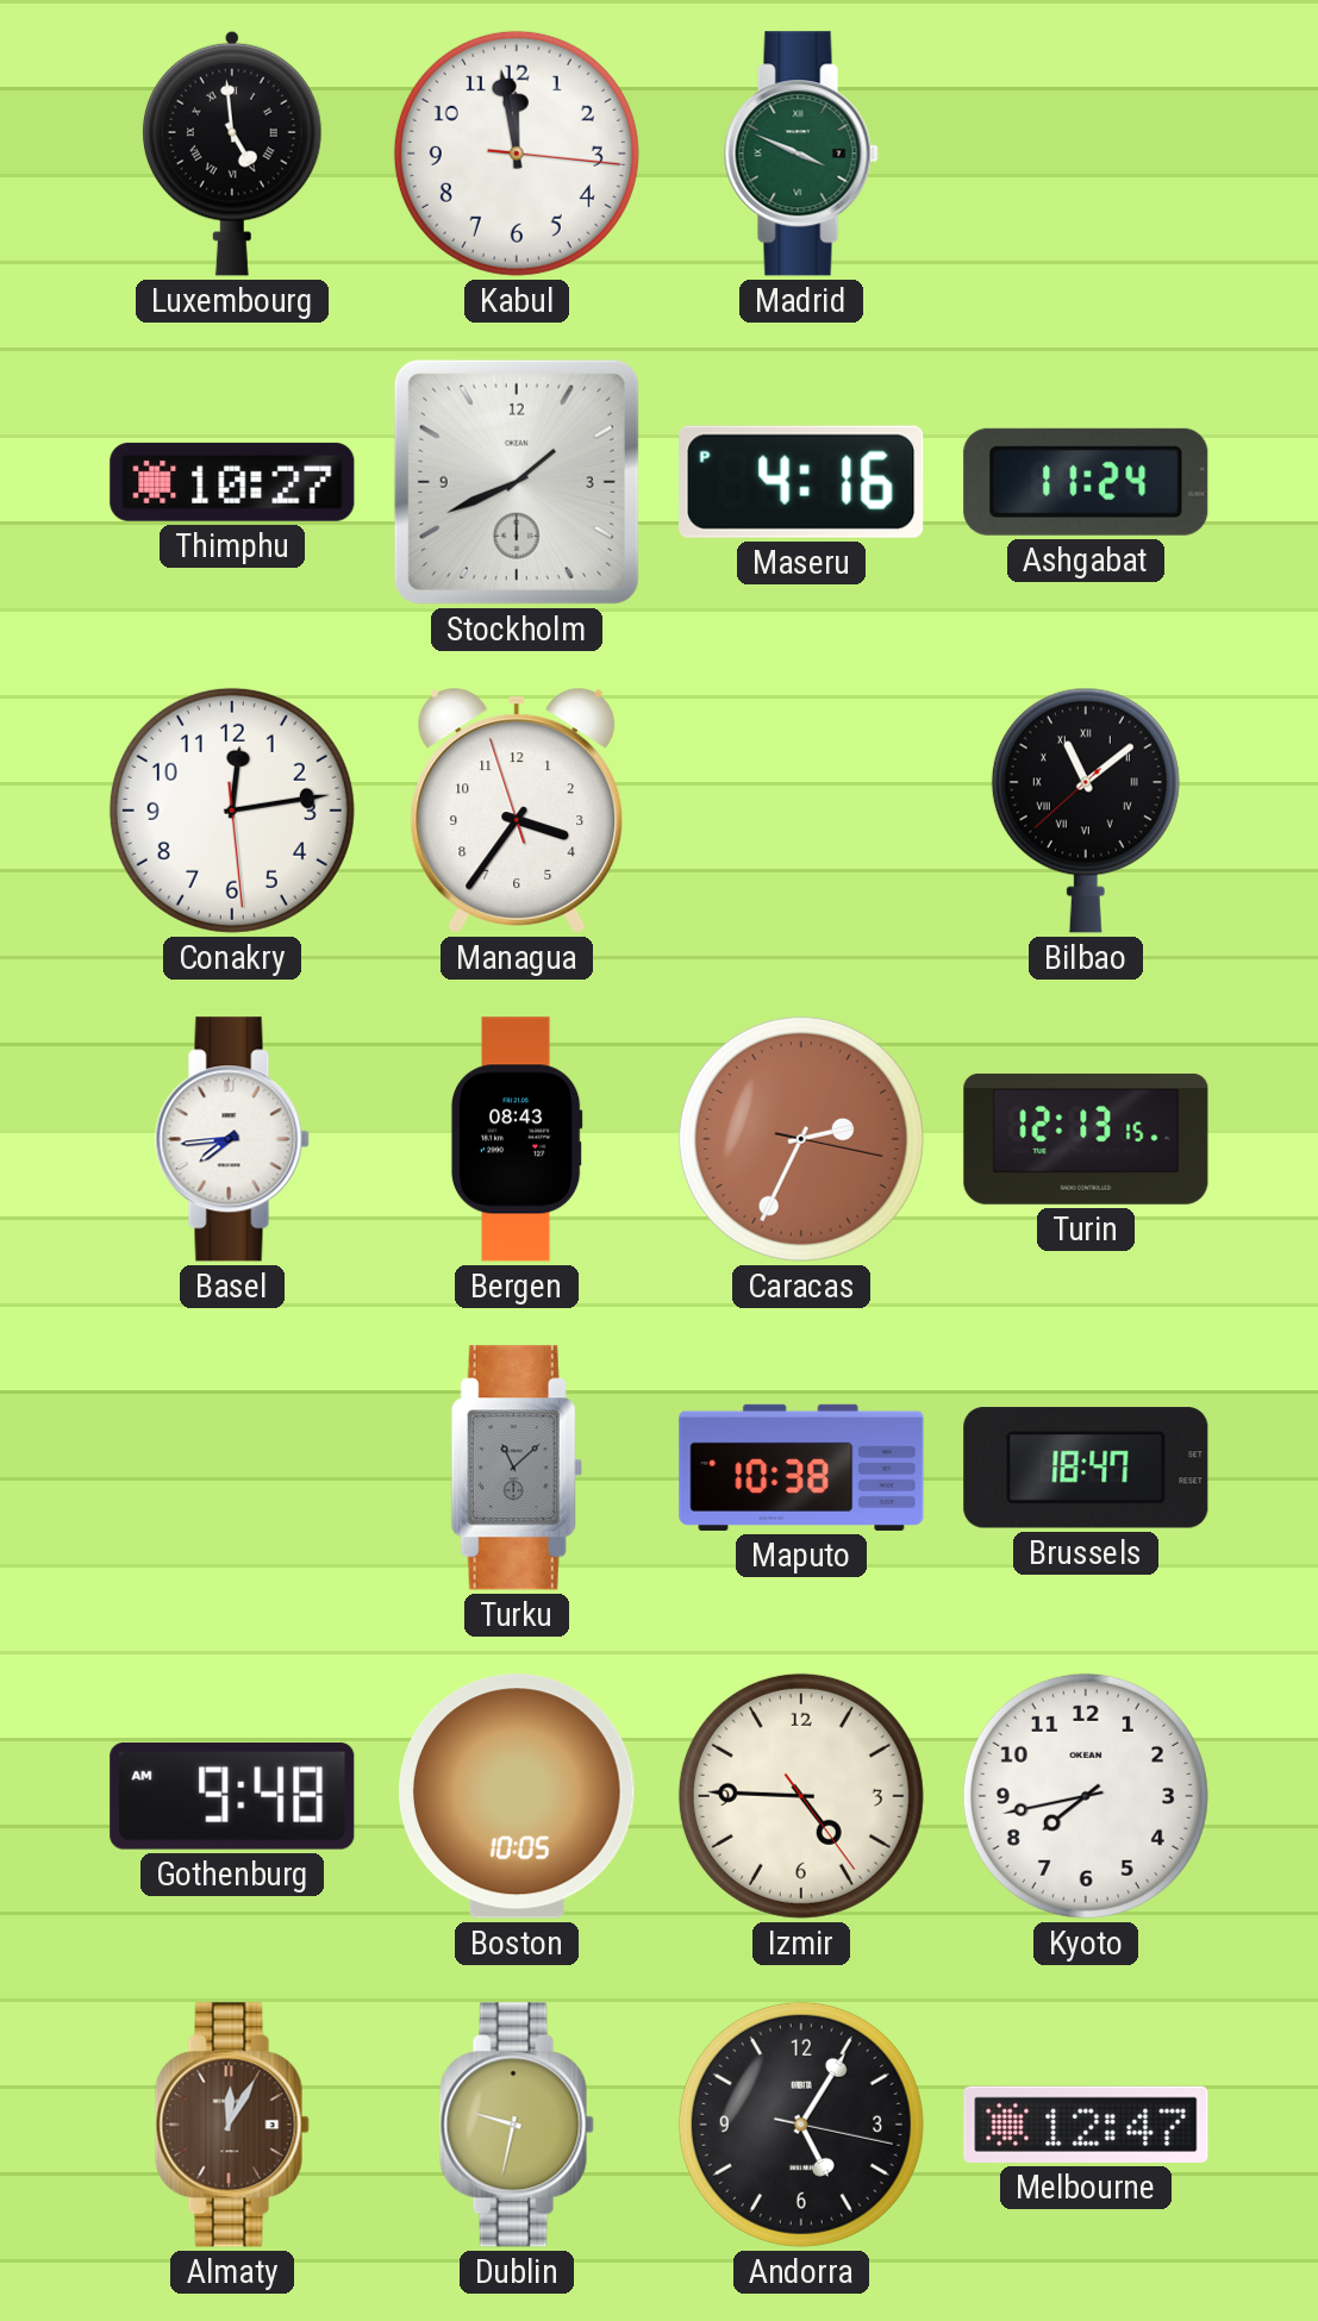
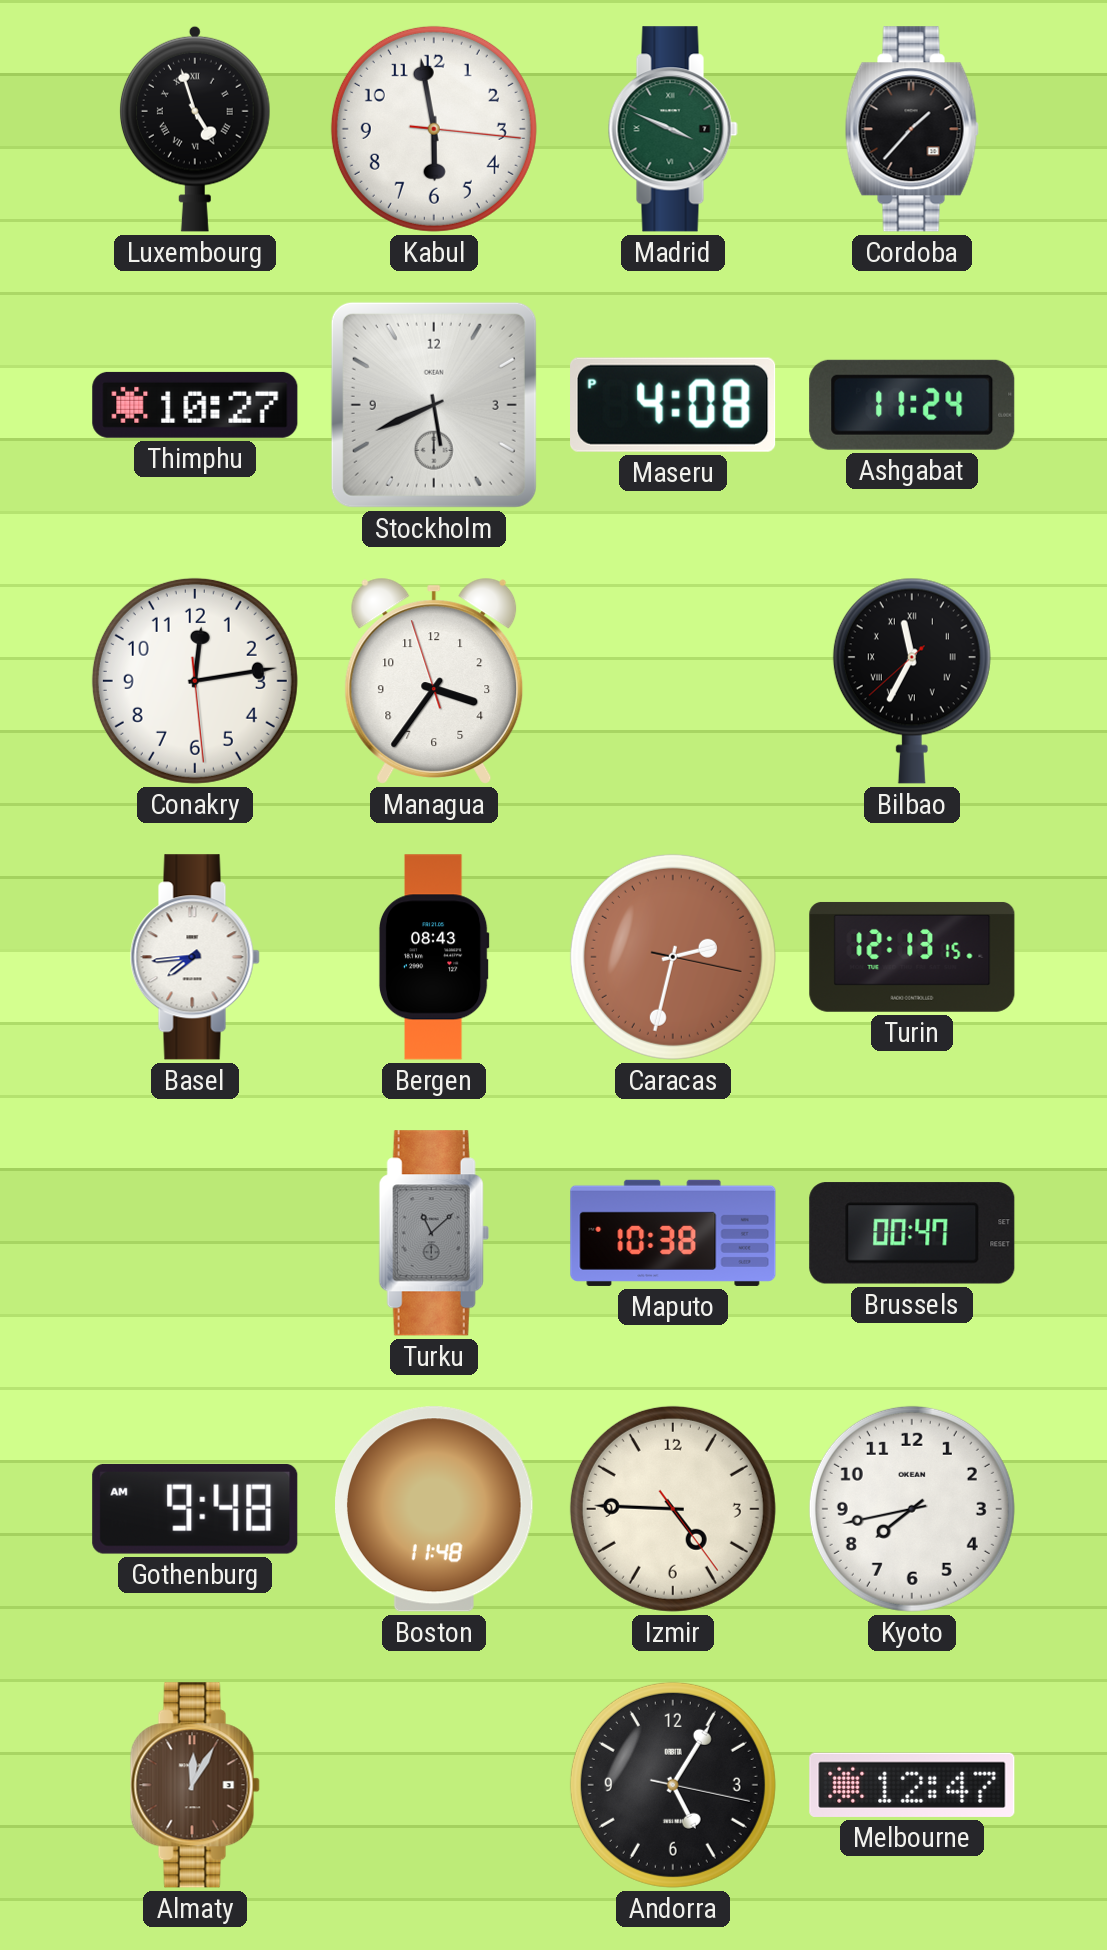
Luxembourg: 4:59 -> 4:57 (195, 129)
Kabul: 11:58 -> 5:58 (434, 129)
Cordoba: none -> 1:37 (912, 129)
Stockholm: 1:41 -> 5:41 (434, 405)
Maseru: 4:16 -> 4:08 (673, 405)
Bilbao: 11:08 -> 11:34 (912, 681)
Caracas: 2:34 -> 2:32 (673, 957)
Brussels: 18:47 -> 00:47 (912, 1233)
Boston: 10:05 -> 11:48 (435, 1509)
Dublin: 9:32 -> none (517, 2125)
